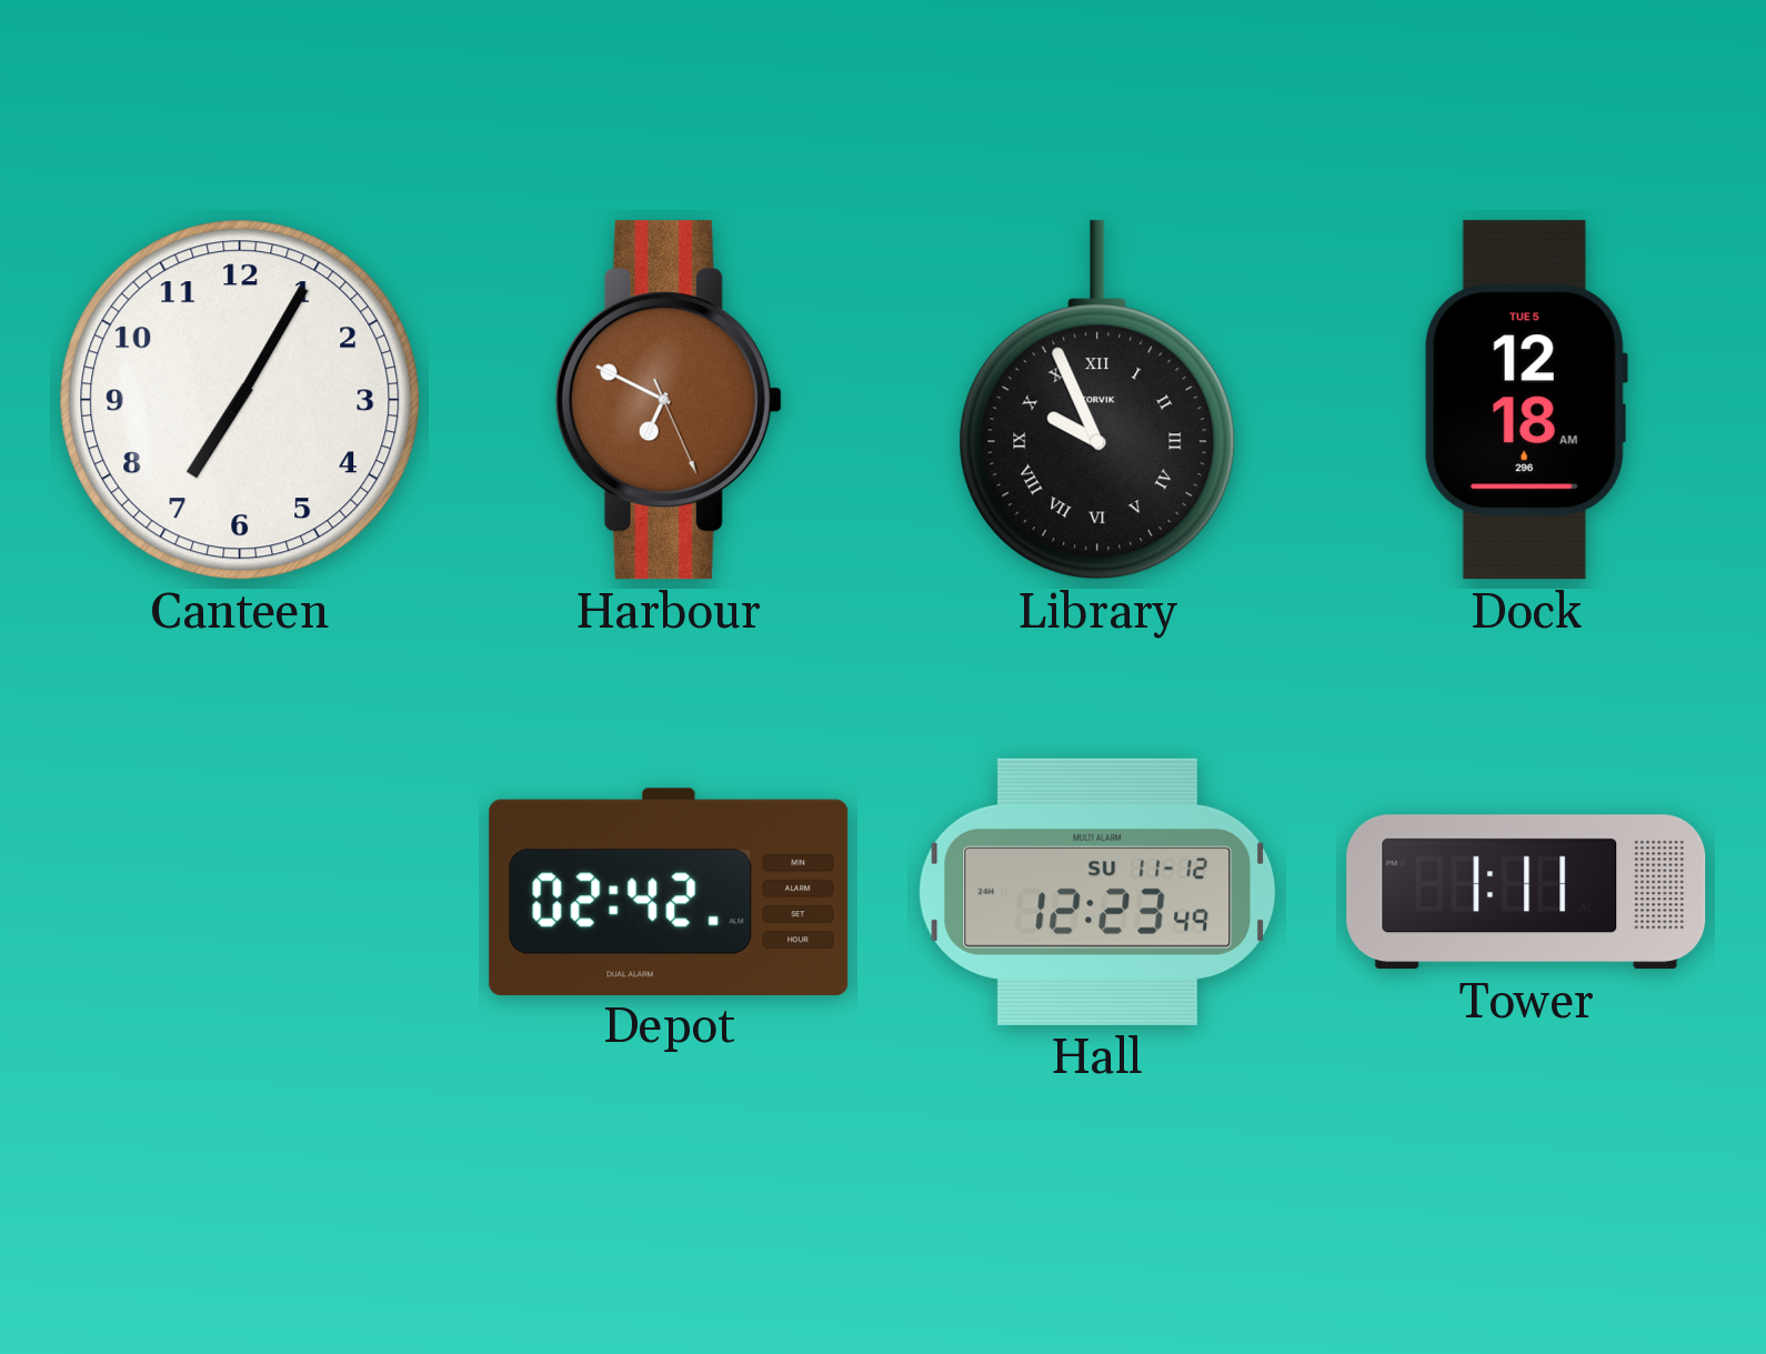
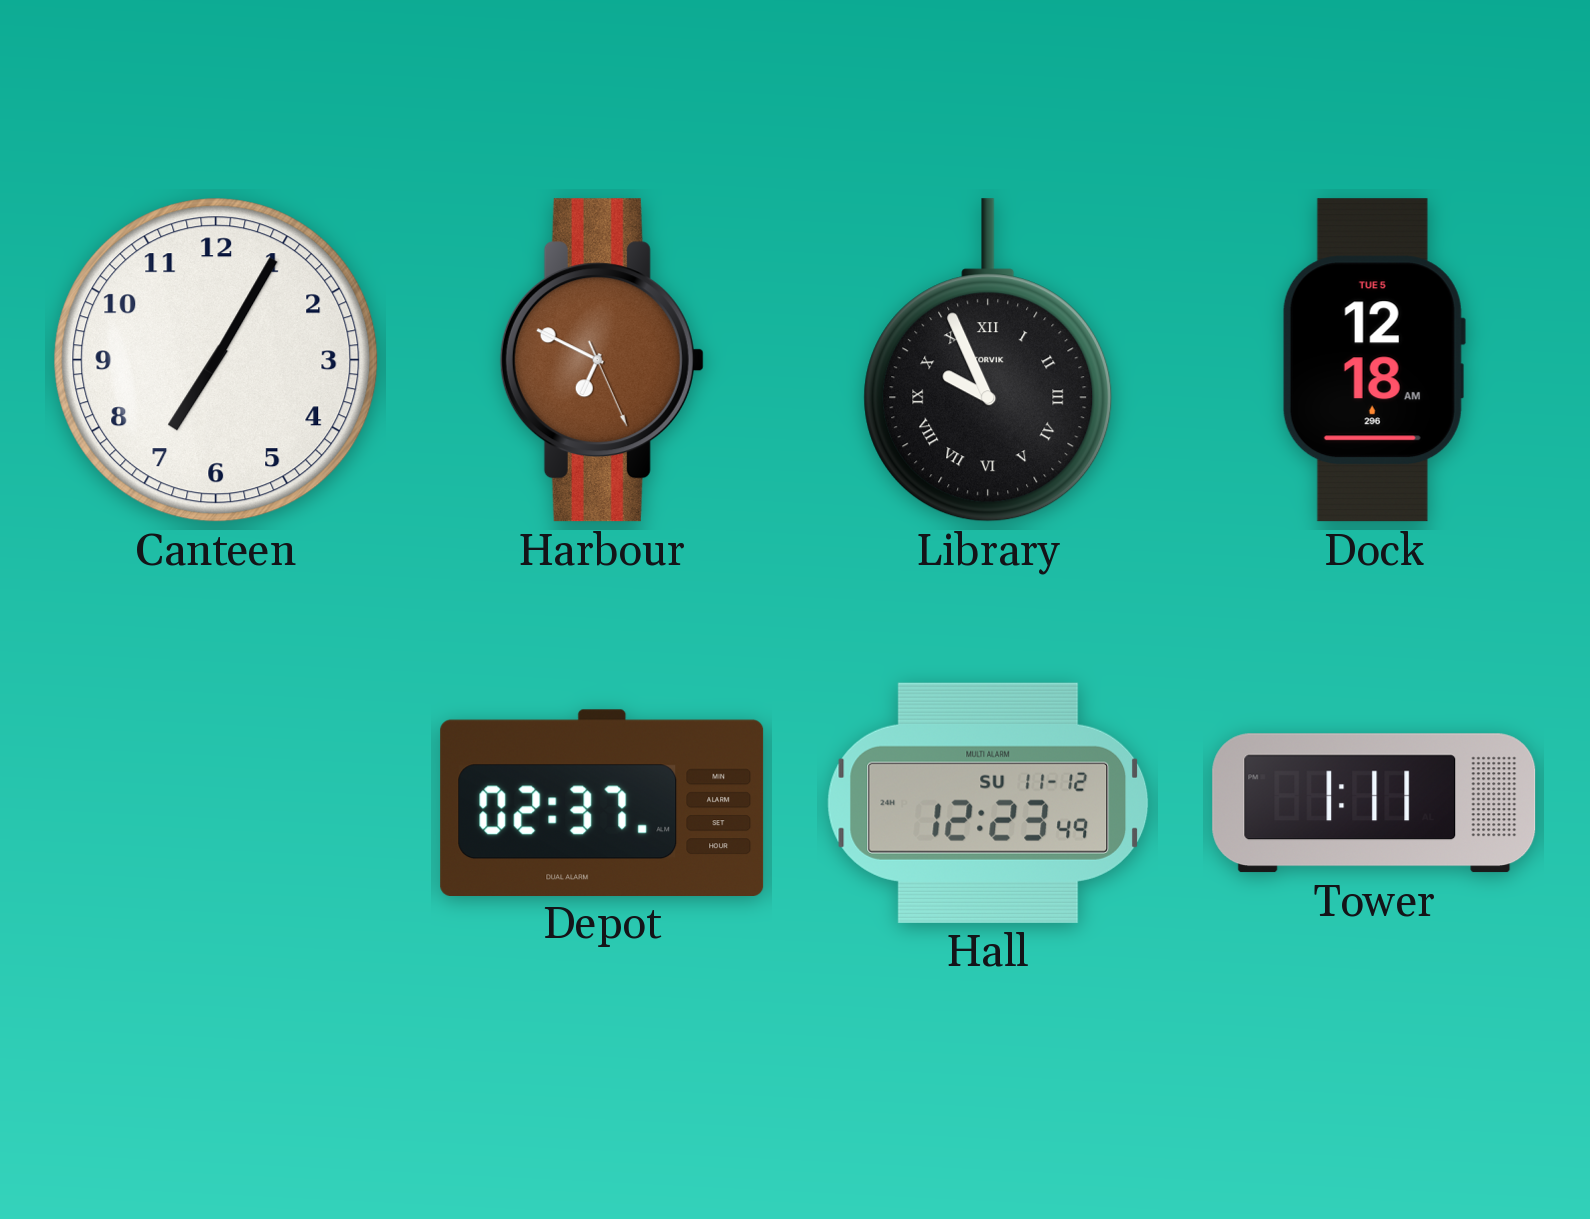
Depot: 02:42 -> 02:37 (602, 802)
